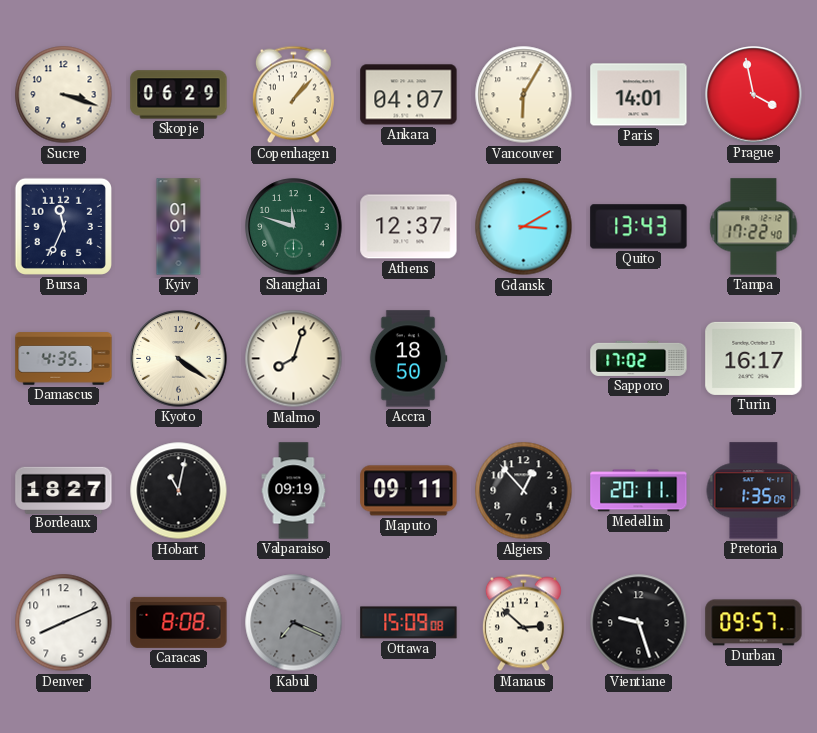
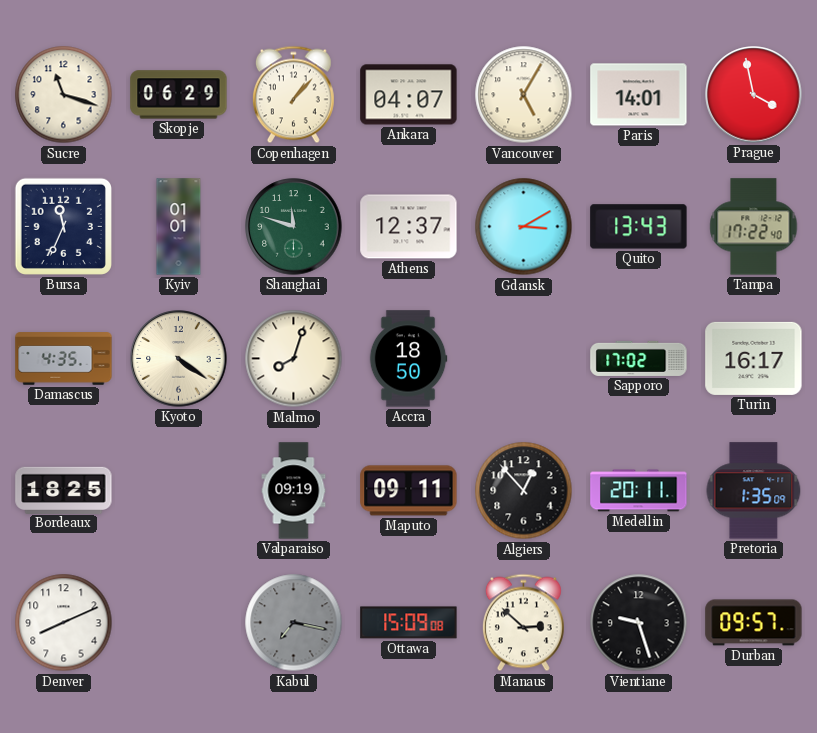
Sucre: 3:18 -> 11:18 (64, 95)
Vancouver: 6:05 -> 5:05 (524, 95)
Bordeaux: 18:27 -> 18:25 (64, 490)
Hobart: 11:02 -> none (179, 491)
Caracas: 8:08 -> none (179, 622)
Kabul: 7:19 -> 7:17 (294, 623)
